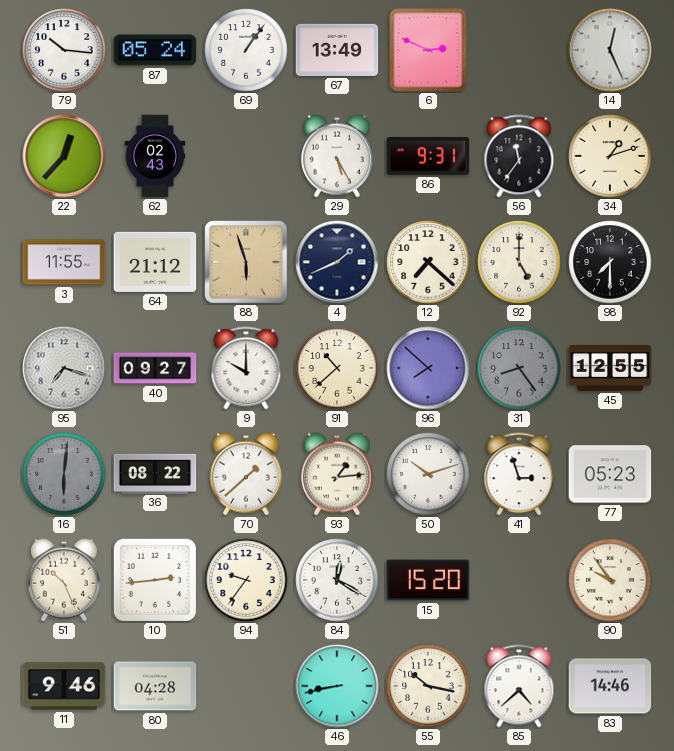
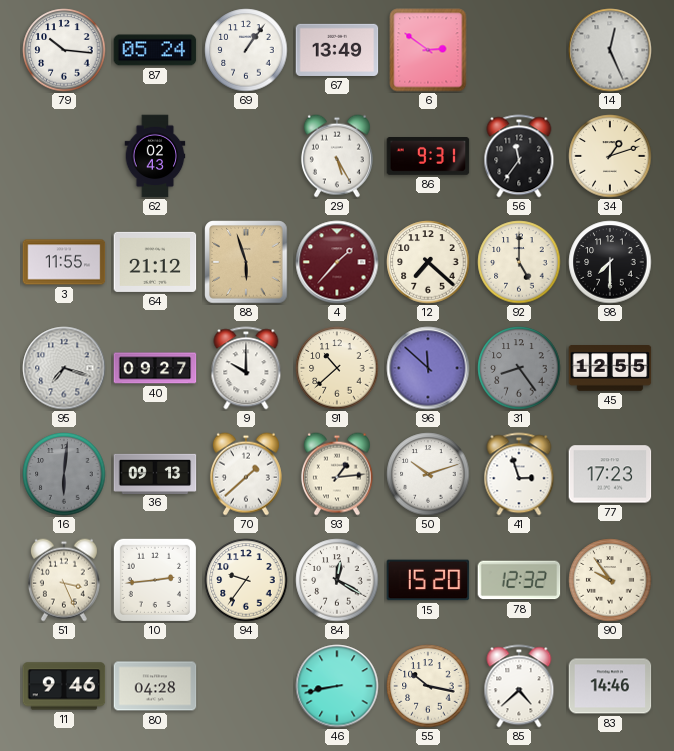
6: 2:49 -> 2:51 (428, 50)
22: 12:37 -> none (64, 156)
4: 1:41 -> 1:37 (337, 262)
4 dial: navy -> burgundy (337, 262)
96: 7:52 -> 11:52 (428, 368)
36: 08:22 -> 09:13 (155, 473)
77: 05:23 -> 17:23 (610, 474)
51: 10:26 -> 3:26 (64, 580)
78: none -> 12:32 (519, 580)
